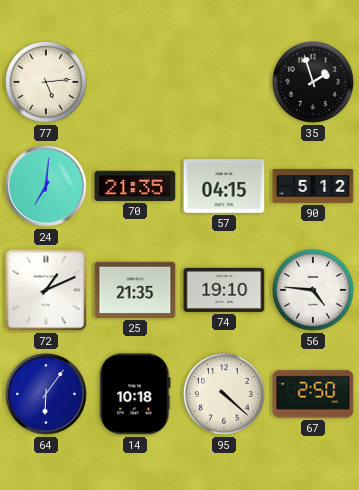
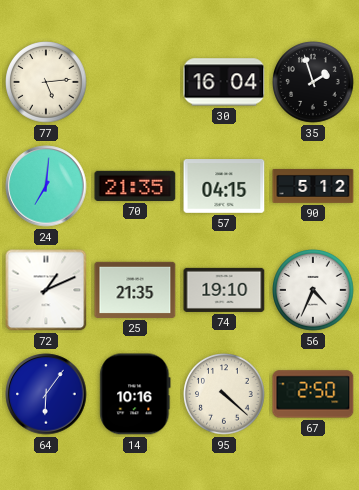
30: none -> 16:04 (224, 82)
56: 4:46 -> 4:34 (313, 290)
14: 10:18 -> 10:16 (135, 394)
